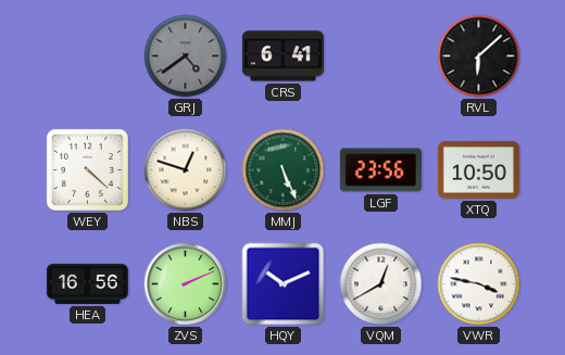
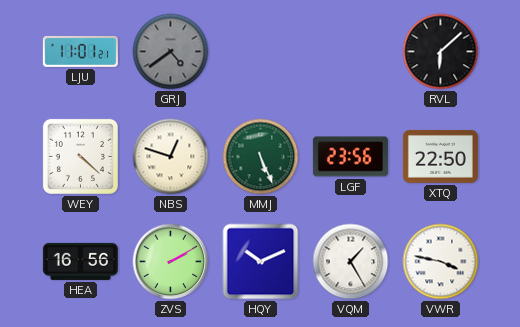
LJU: none -> 11:01 (80, 51)
CRS: 6:41 -> none (282, 56)
XTQ: 10:50 -> 22:50 (440, 156)
ZVS: 2:11 -> 2:10 (171, 262)
VQM: 12:40 -> 1:25 (351, 262)
